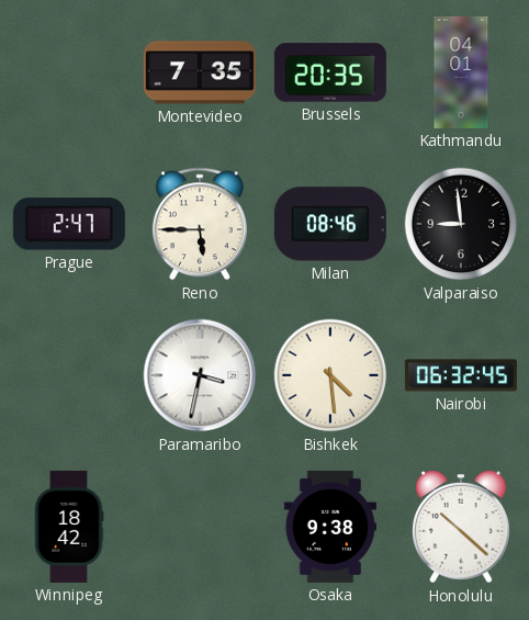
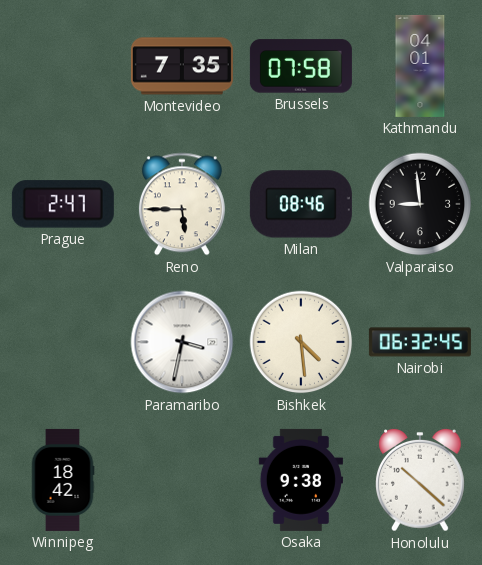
Brussels: 20:35 -> 07:58 (301, 66)
